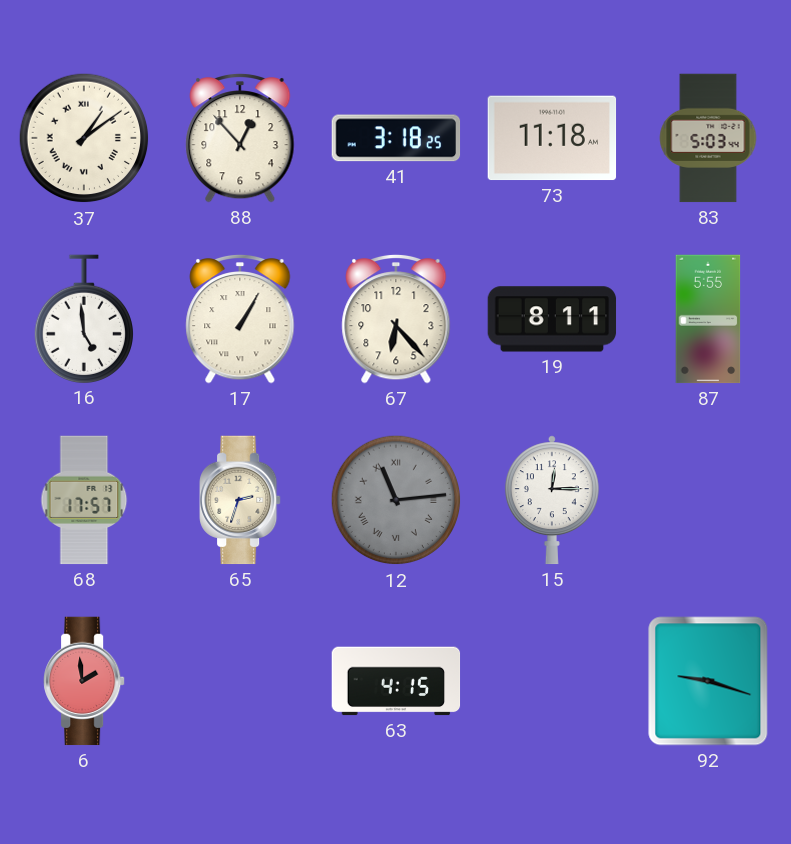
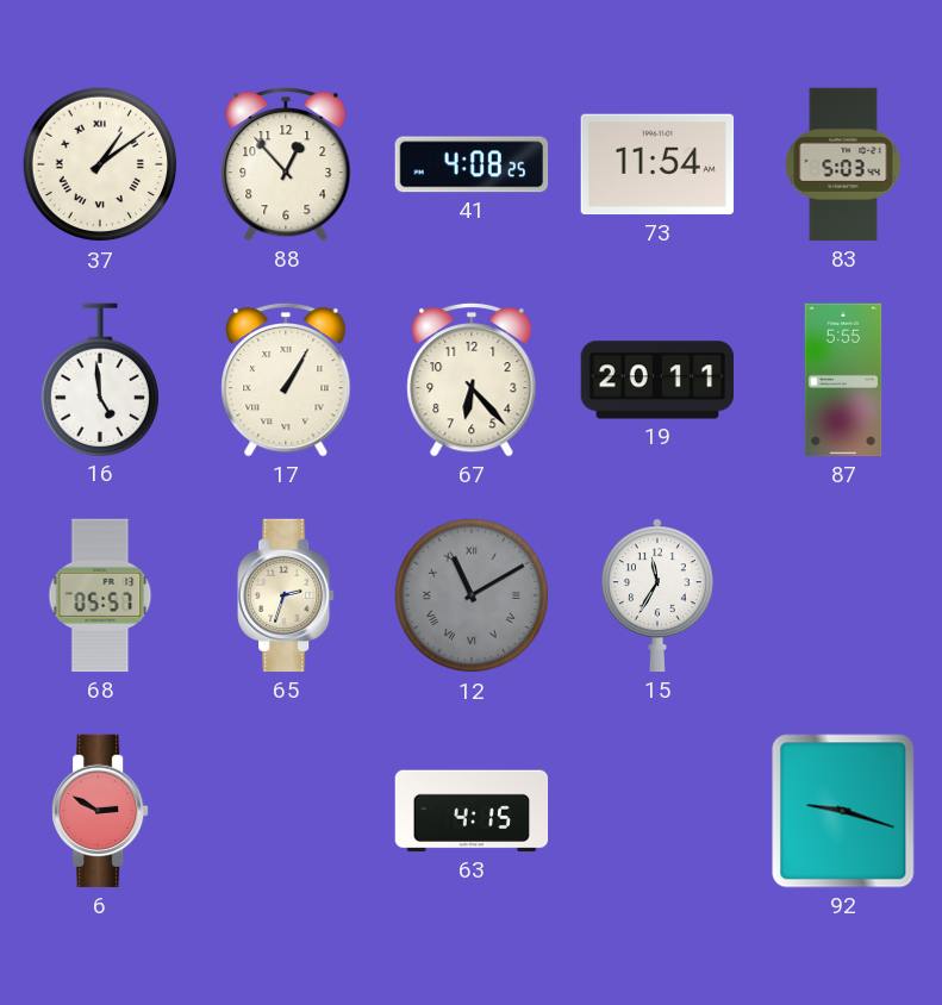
41: 3:18 -> 4:08 (472, 164)
73: 11:18 -> 11:54 (657, 164)
19: 8:11 -> 20:11 (657, 380)
68: 17:57 -> 05:57 (100, 595)
12: 11:14 -> 11:10 (472, 595)
15: 12:15 -> 11:35 (657, 595)
6: 1:59 -> 2:50 (101, 811)
